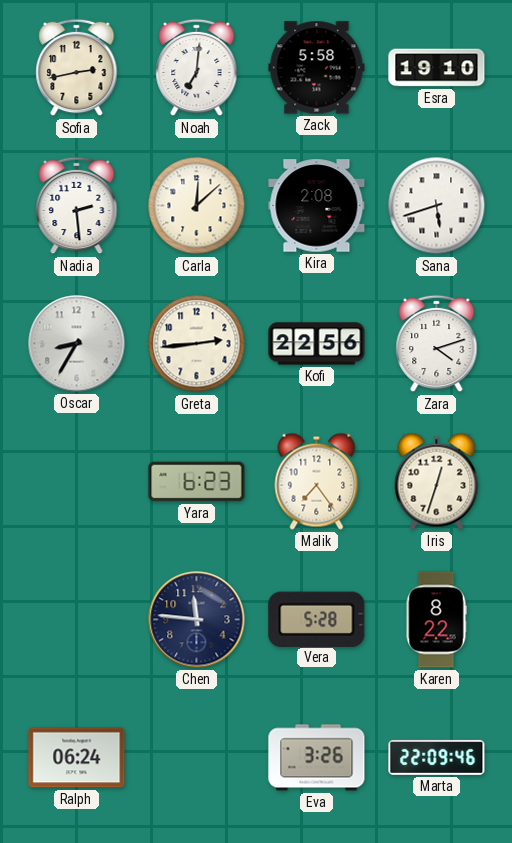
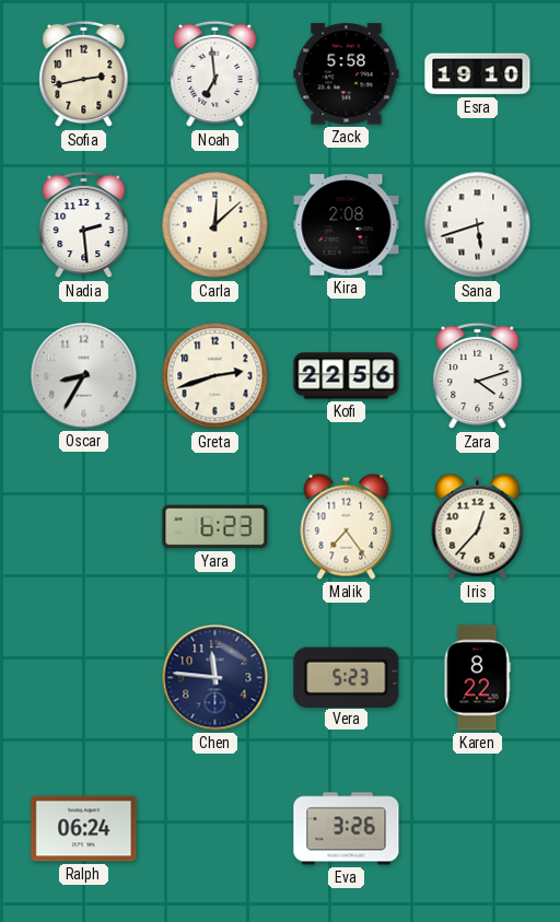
Noah: 7:01 -> 6:59 (215, 74)
Greta: 2:44 -> 2:42 (215, 376)
Iris: 12:33 -> 12:37 (478, 526)
Vera: 5:28 -> 5:23 (347, 677)
Marta: 22:09 -> none (437, 757)
